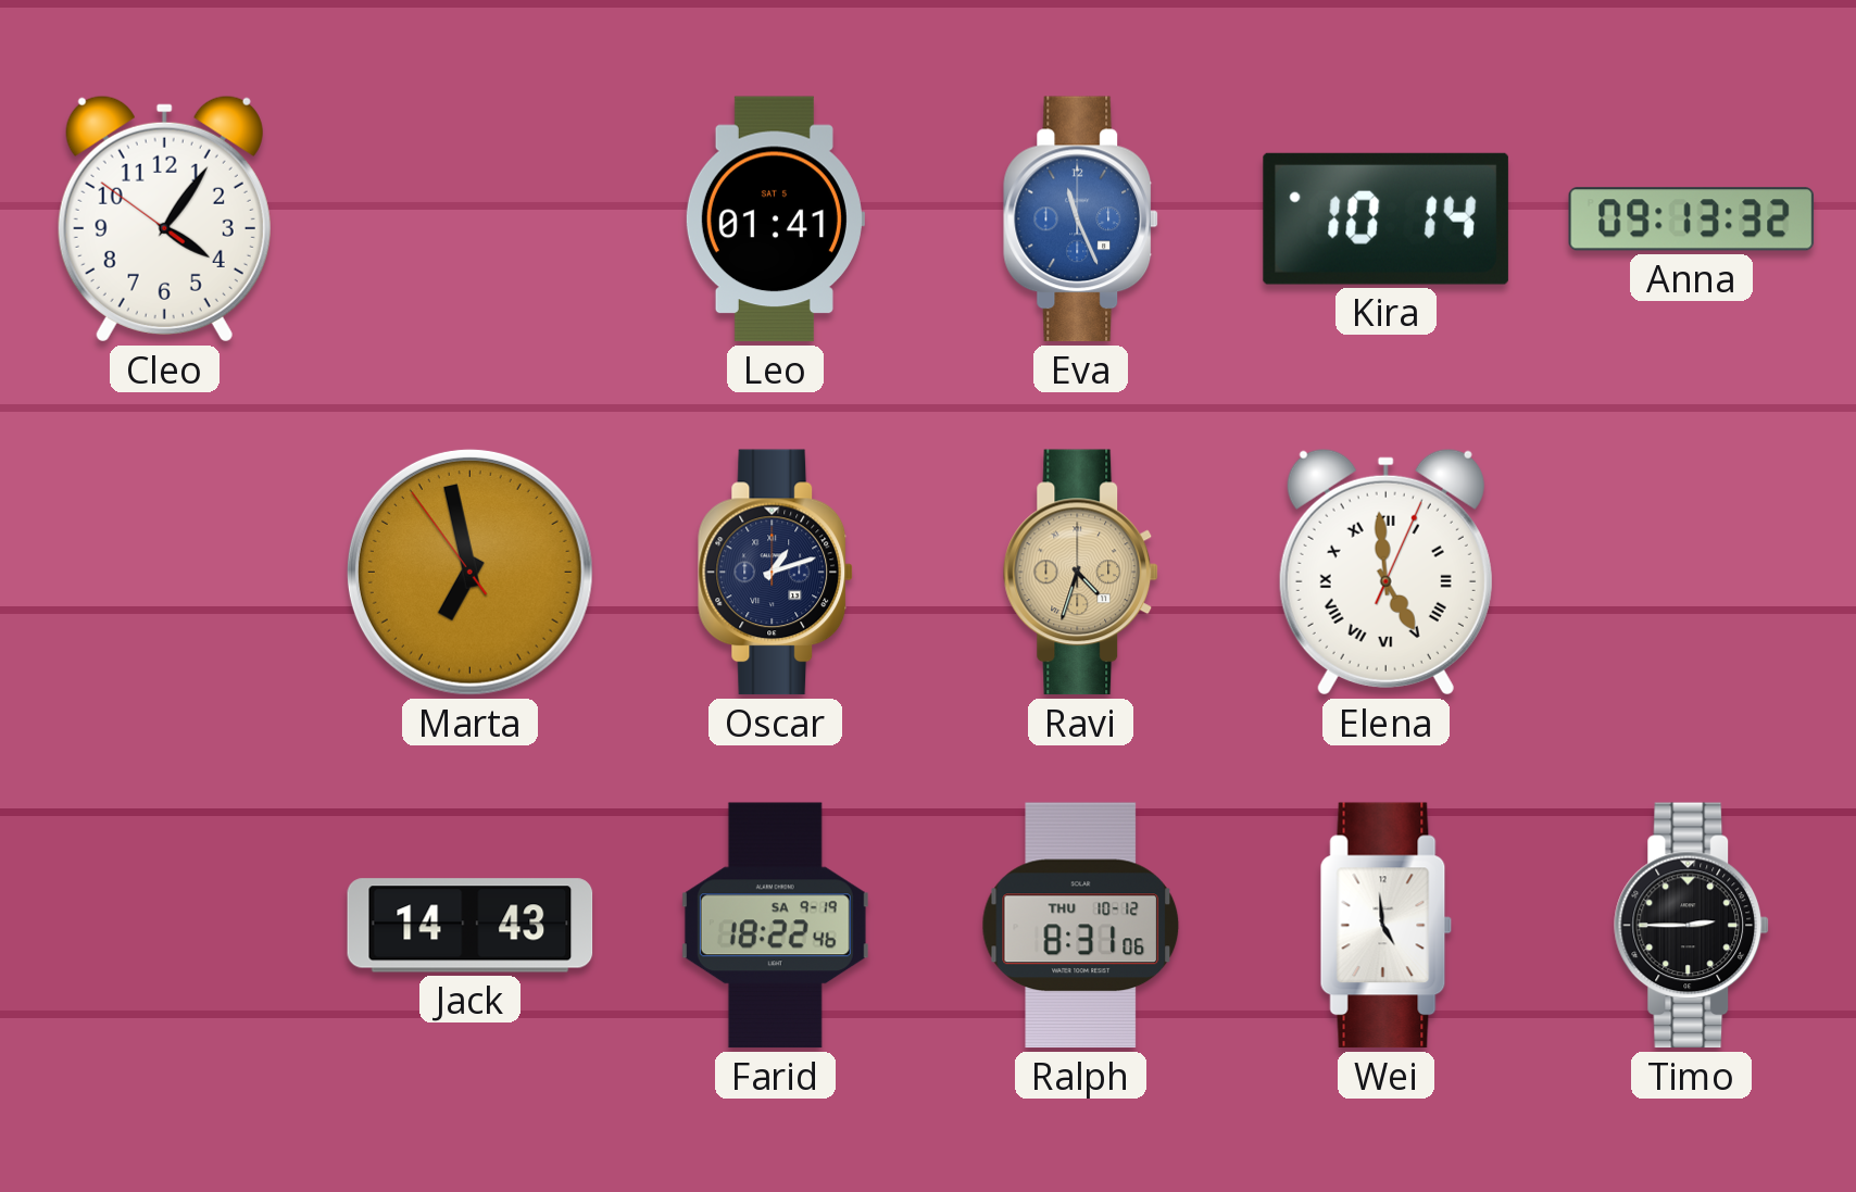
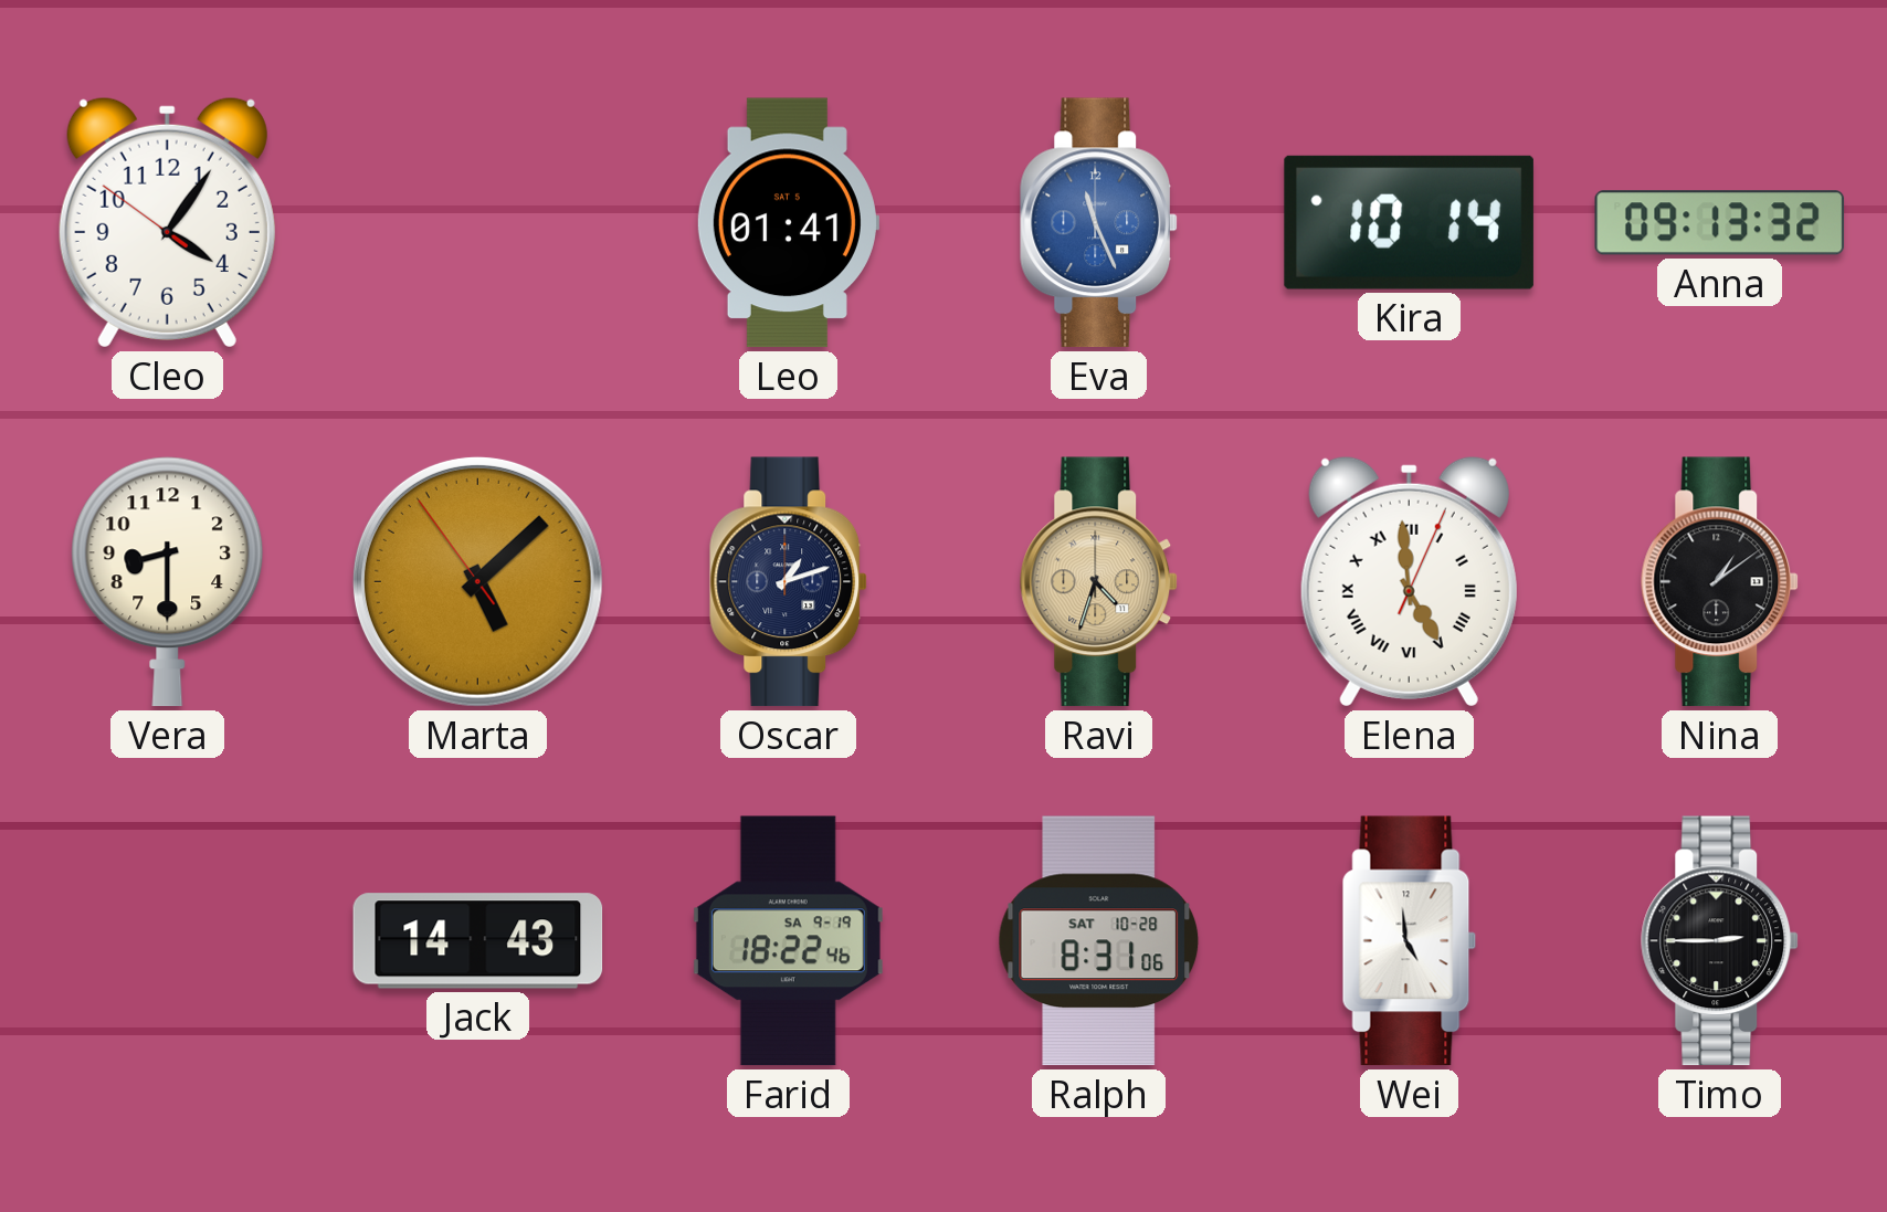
Vera: none -> 8:30 (168, 582)
Marta: 6:57 -> 5:07 (477, 581)
Nina: none -> 1:09 (1720, 582)
Ralph date: THU 10-12 -> SAT 10-28 (1099, 941)
